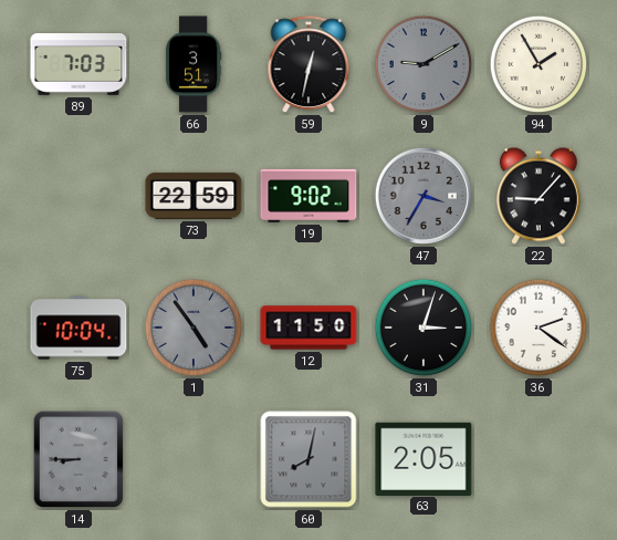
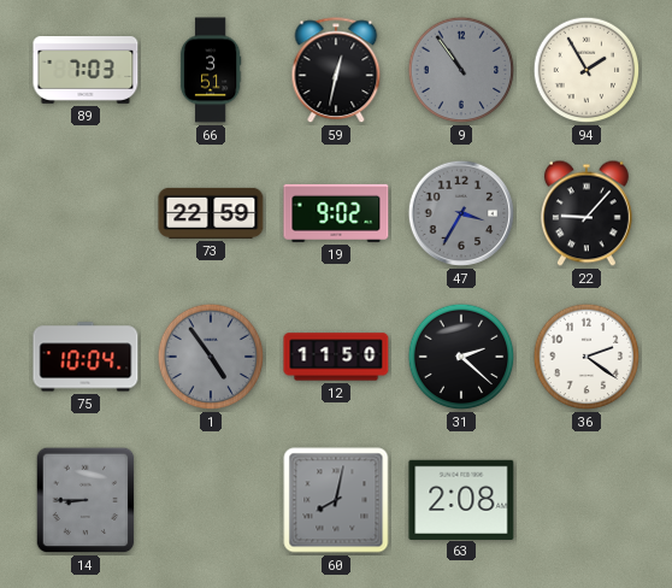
9: 9:10 -> 10:54 (461, 70)
31: 3:03 -> 2:22 (461, 357)
63: 2:05 -> 2:08 (461, 499)
